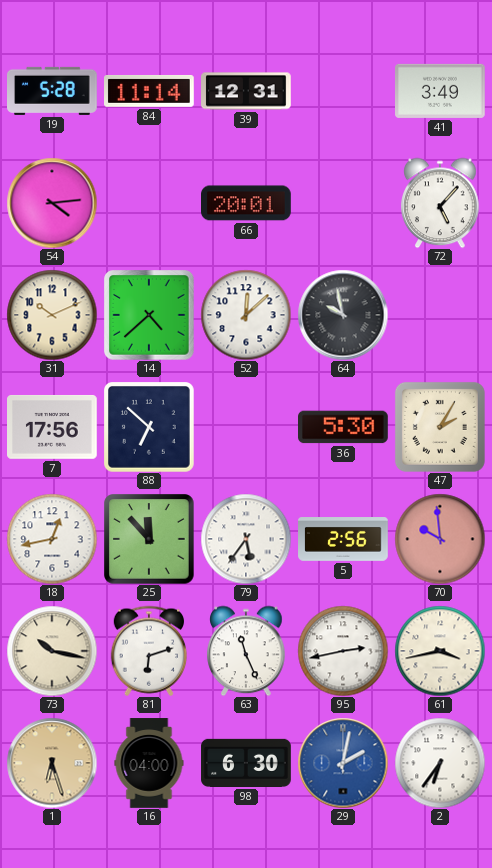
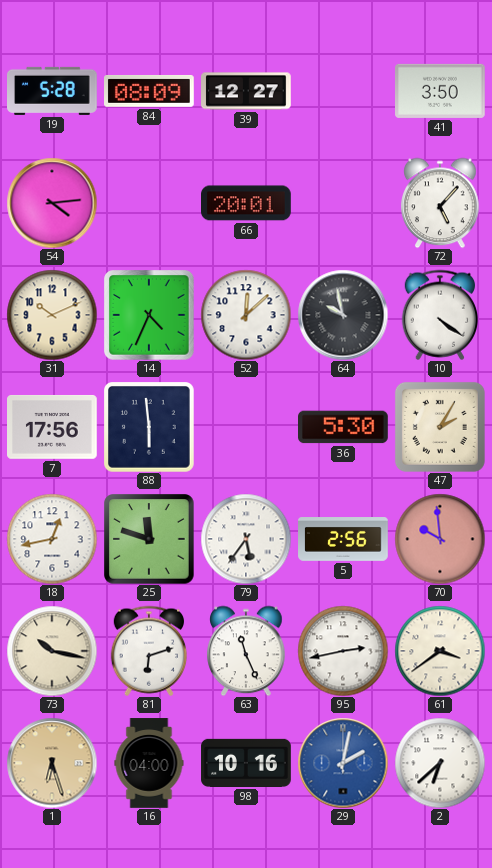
84: 11:14 -> 08:09 (150, 91)
39: 12:31 -> 12:27 (246, 91)
41: 3:49 -> 3:50 (441, 91)
14: 4:38 -> 4:34 (149, 315)
10: none -> 4:21 (439, 315)
88: 6:52 -> 5:59 (150, 428)
25: 11:53 -> 11:48 (149, 539)
61: 3:43 -> 3:39 (440, 651)
98: 6:30 -> 10:16 (246, 763)
2: 6:36 -> 6:38 (440, 763)
